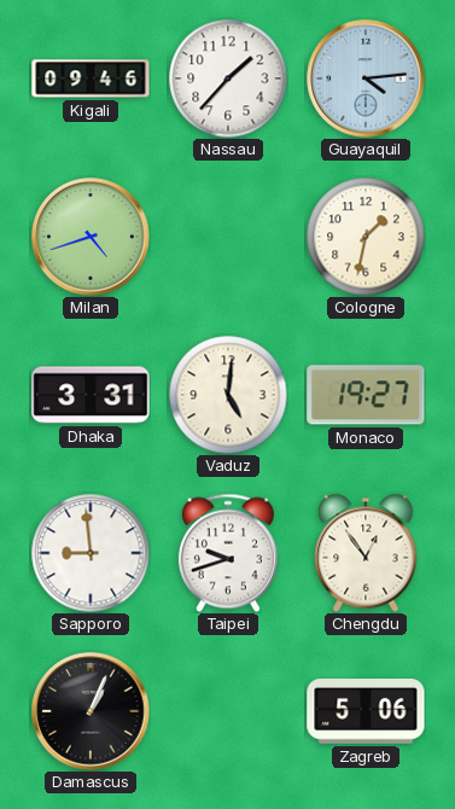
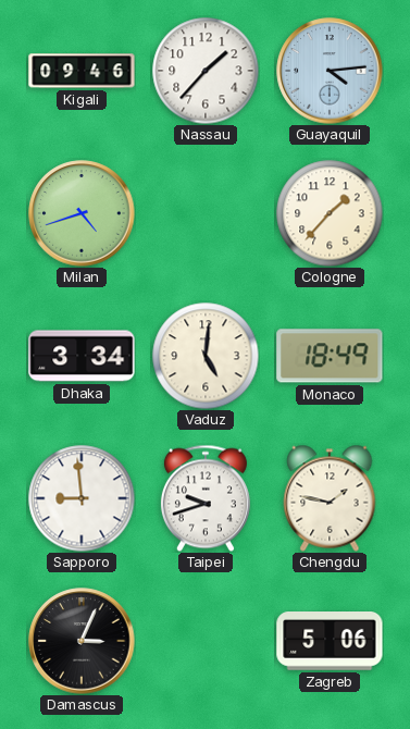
Cologne: 1:32 -> 1:37 (330, 213)
Dhaka: 3:31 -> 3:34 (82, 356)
Monaco: 19:27 -> 18:49 (330, 356)
Chengdu: 12:54 -> 1:47 (330, 498)
Damascus: 1:04 -> 3:04 (82, 641)
